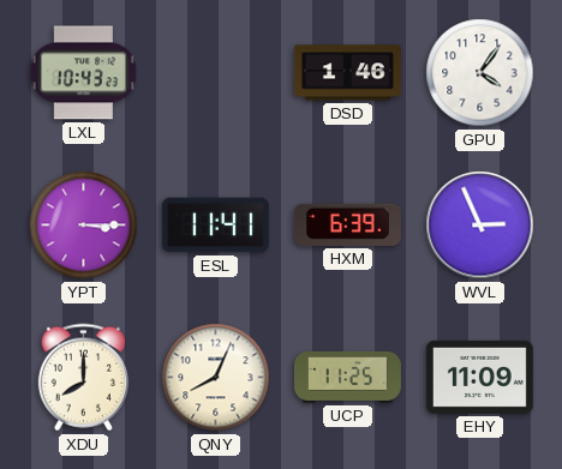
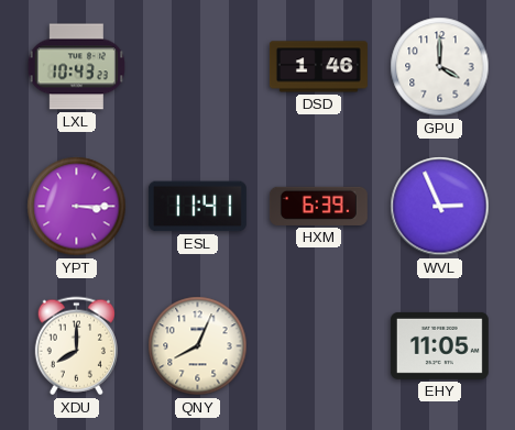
GPU: 4:06 -> 4:00 (440, 67)
UCP: 11:25 -> none (347, 377)
EHY: 11:09 -> 11:05 (439, 345)
